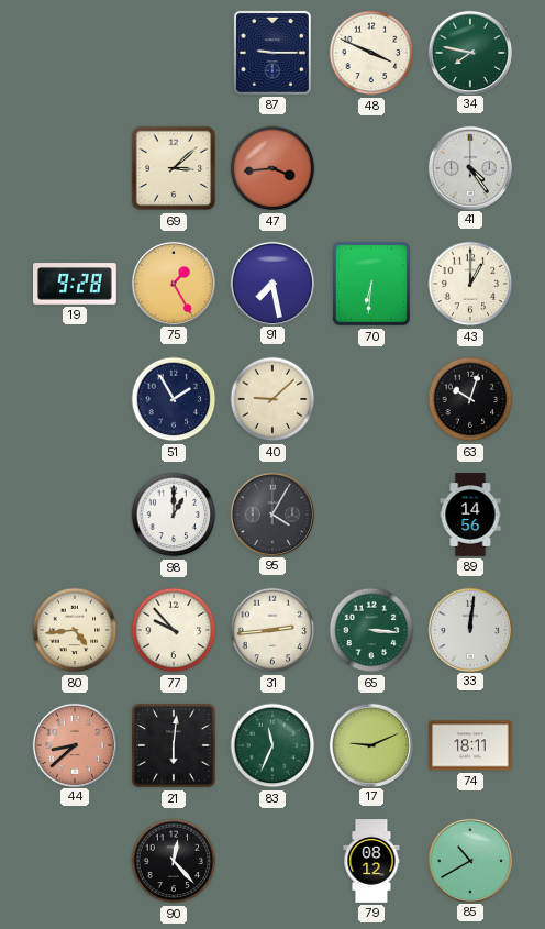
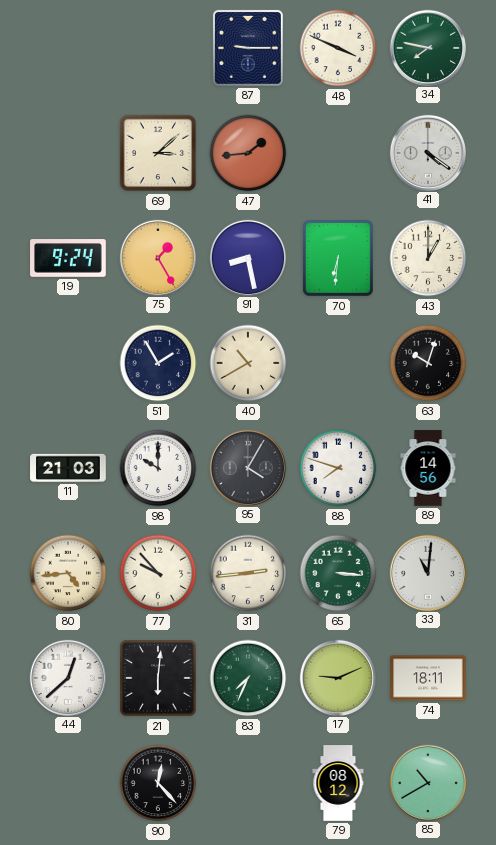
47: 3:44 -> 1:44 (248, 153)
41: 4:24 -> 4:21 (427, 152)
19: 9:28 -> 9:24 (68, 258)
91: 7:28 -> 8:28 (247, 257)
40: 9:08 -> 10:40 (248, 363)
11: none -> 21:03 (68, 468)
98: 1:00 -> 10:00 (158, 468)
88: none -> 7:48 (338, 468)
33: 12:01 -> 11:01 (427, 572)
44: 8:38 -> 12:38 (67, 677)
44 dial: salmon -> white (67, 677)
83: 11:34 -> 7:34 (248, 678)
